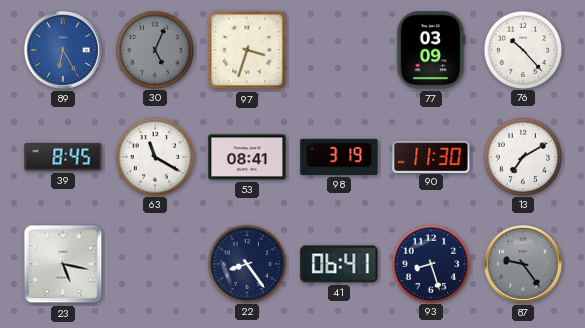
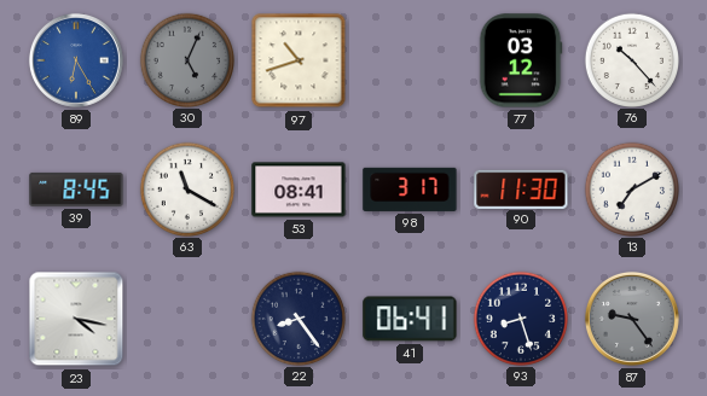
97: 3:33 -> 10:42 (299, 60)
77: 03:09 -> 03:12 (521, 60)
98: 3:19 -> 3:17 (410, 190)
23: 5:17 -> 4:17 (76, 319)
